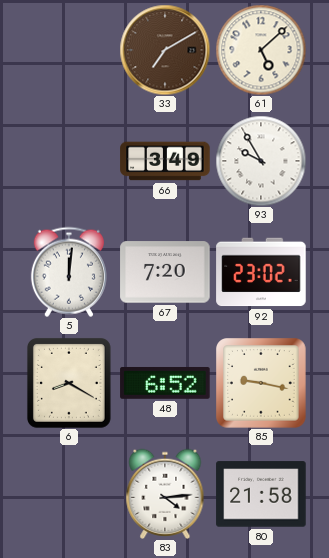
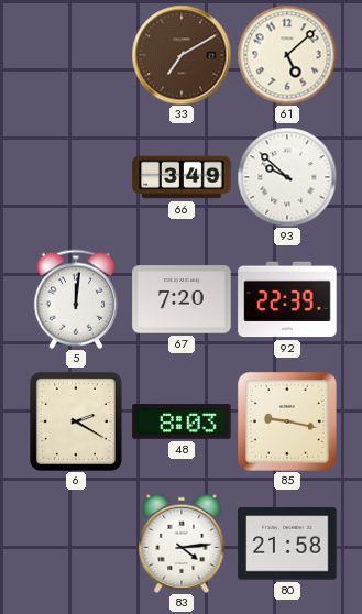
93: 9:55 -> 9:52 (287, 177)
92: 23:02 -> 22:39 (287, 299)
6: 8:20 -> 2:20 (76, 421)
48: 6:52 -> 8:03 (182, 421)
